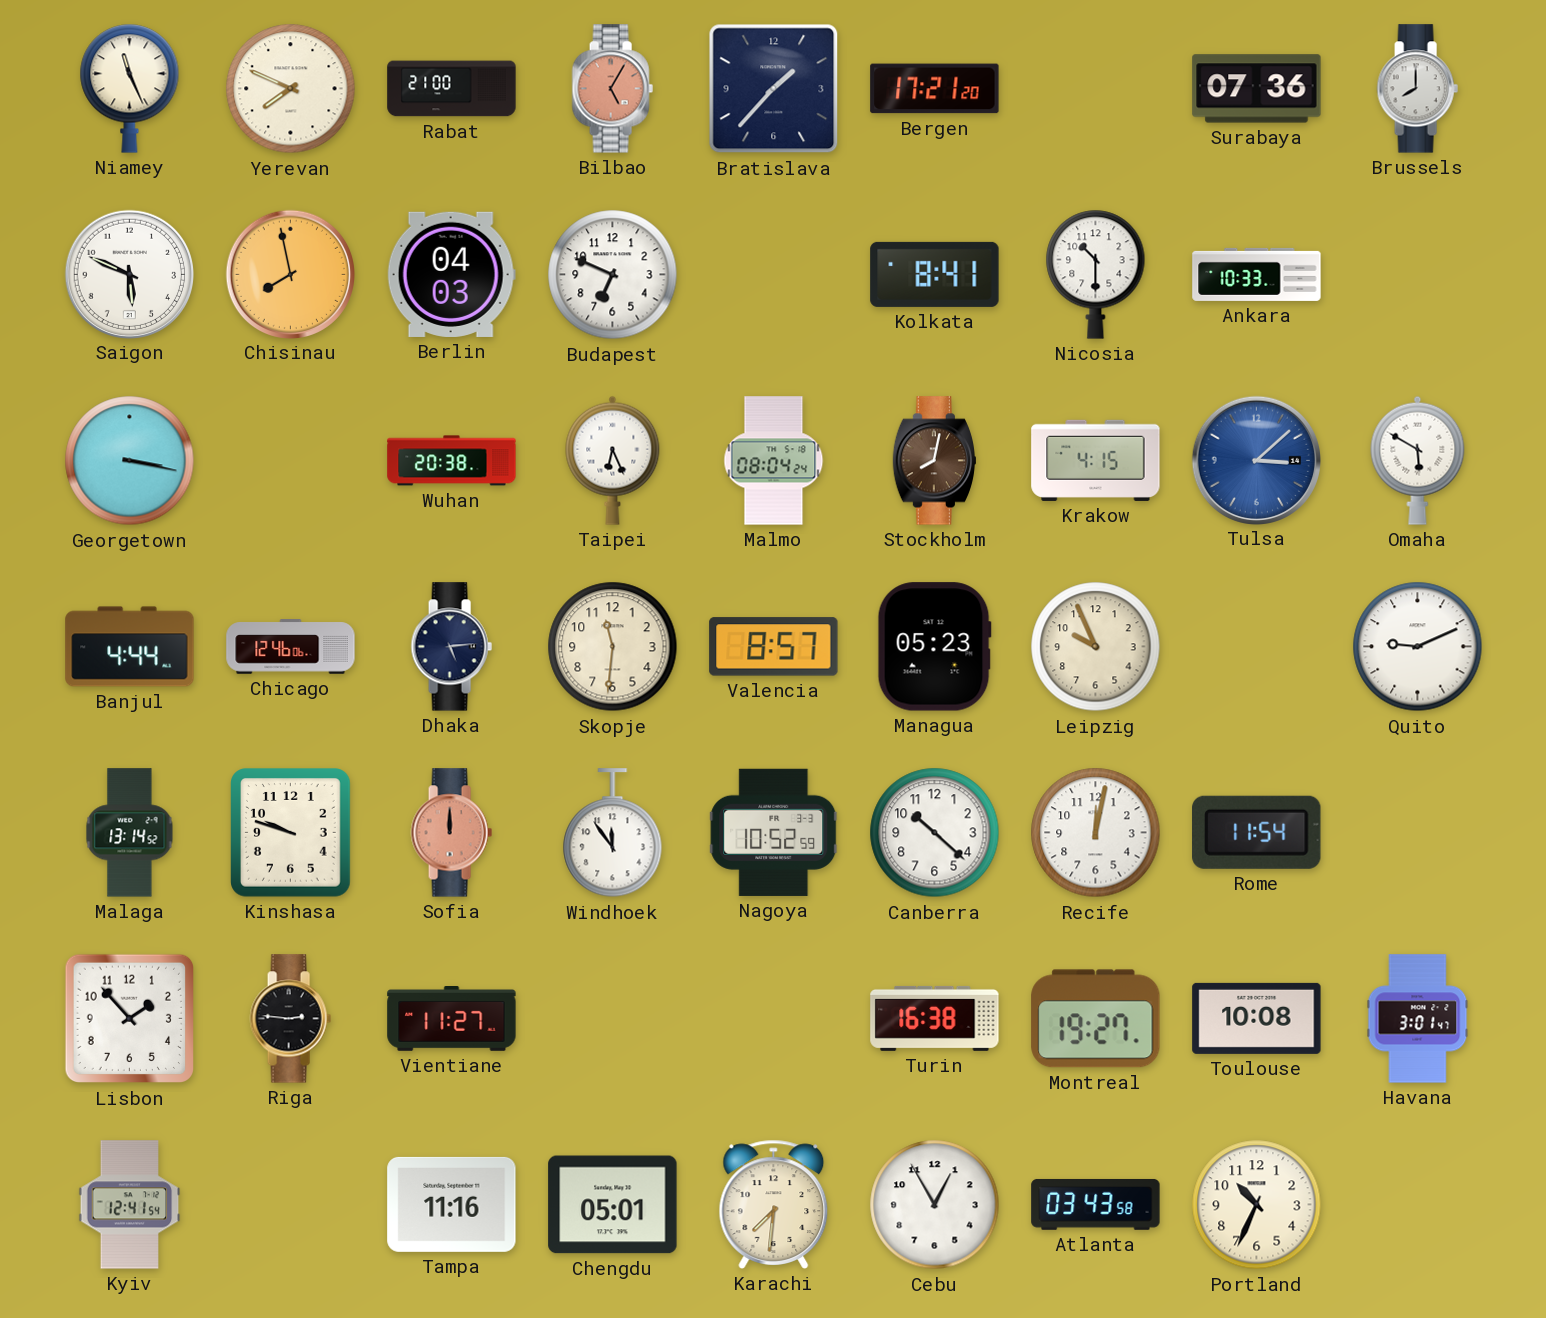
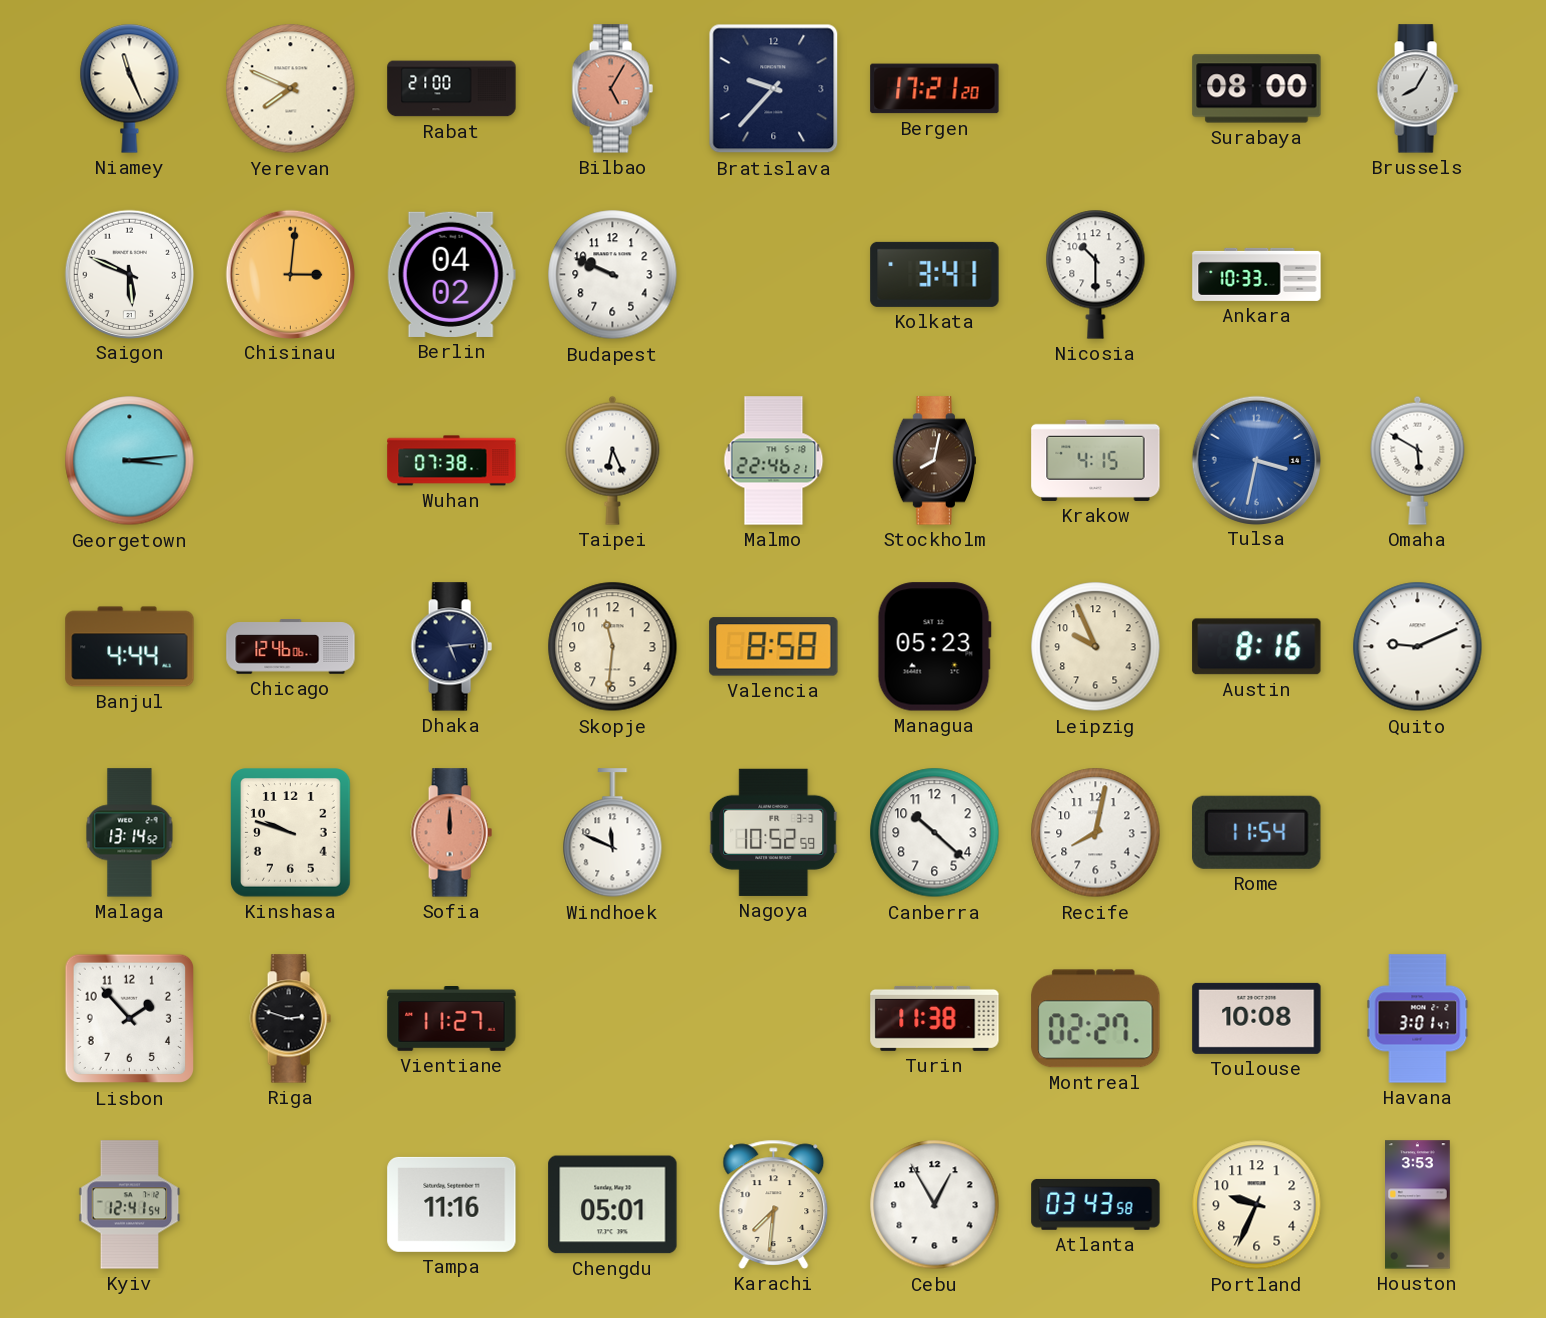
Bratislava: 1:37 -> 9:37 (774, 89)
Surabaya: 07:36 -> 08:00 (1257, 89)
Brussels: 8:00 -> 8:05 (1417, 89)
Chisinau: 7:58 -> 3:01 (290, 274)
Berlin: 04:03 -> 04:02 (451, 274)
Budapest: 6:49 -> 9:49 (613, 275)
Kolkata: 8:41 -> 3:41 (935, 274)
Georgetown: 3:17 -> 3:14 (130, 461)
Wuhan: 20:38 -> 07:38 (452, 461)
Malmo: 08:04 -> 22:46 (774, 461)
Tulsa: 3:08 -> 3:32 (1256, 460)
Valencia: 8:57 -> 8:58 (774, 647)
Austin: none -> 8:16 (1257, 647)
Windhoek: 11:54 -> 11:49 (613, 833)
Recife: 12:02 -> 8:02 (1096, 833)
Riga: 2:46 -> 2:48 (290, 1019)
Turin: 16:38 -> 11:38 (935, 1018)
Montreal: 19:27 -> 02:27 (1096, 1019)
Portland: 10:34 -> 9:34 (1257, 1205)
Houston: none -> 3:53 (1418, 1205)
